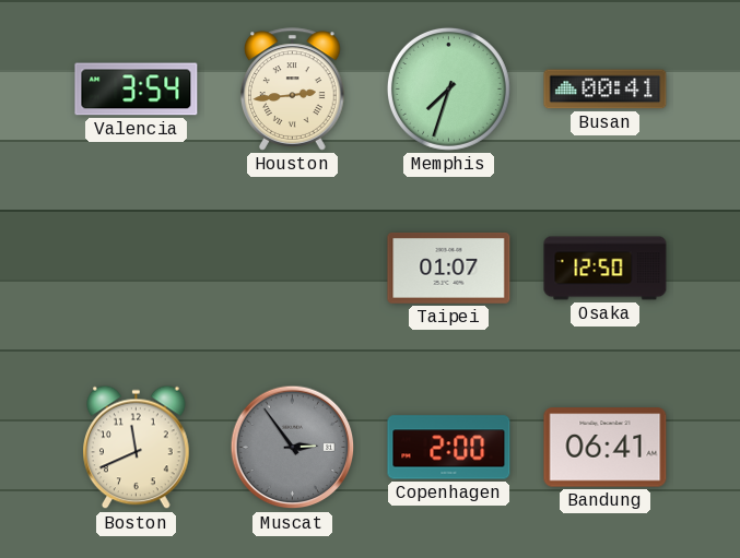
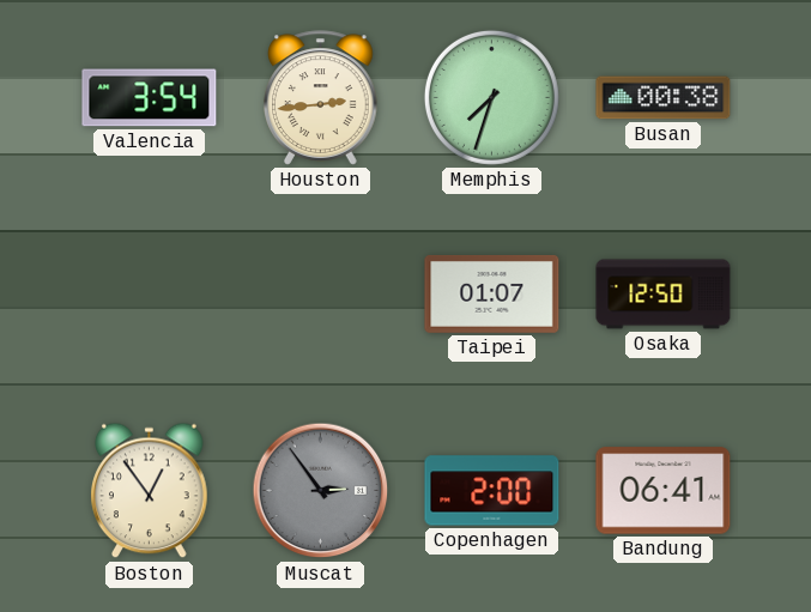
Busan: 00:41 -> 00:38 (664, 98)
Boston: 11:41 -> 12:54 (150, 491)
